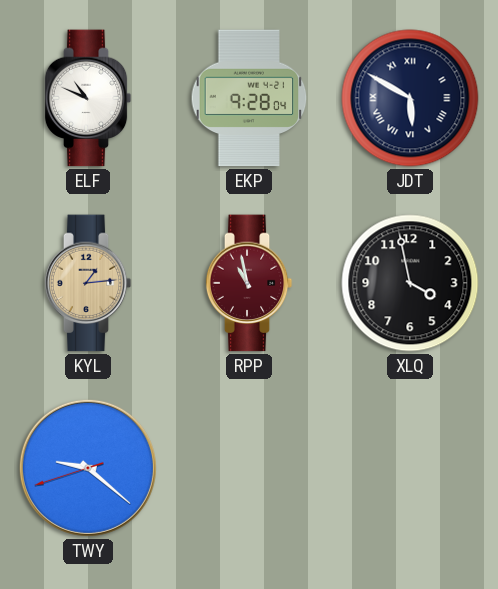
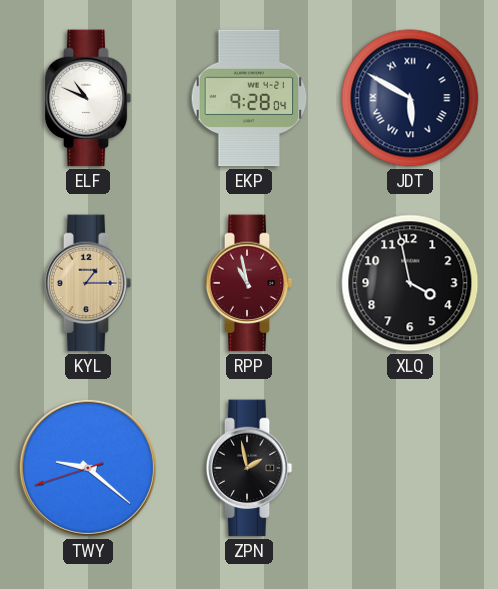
KYL: 1:14 -> 1:15 (88, 283)
ZPN: none -> 1:58 (249, 468)
